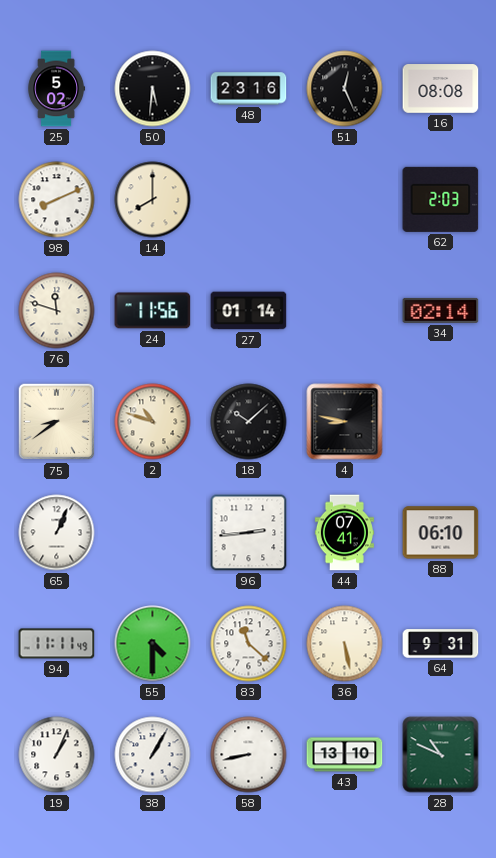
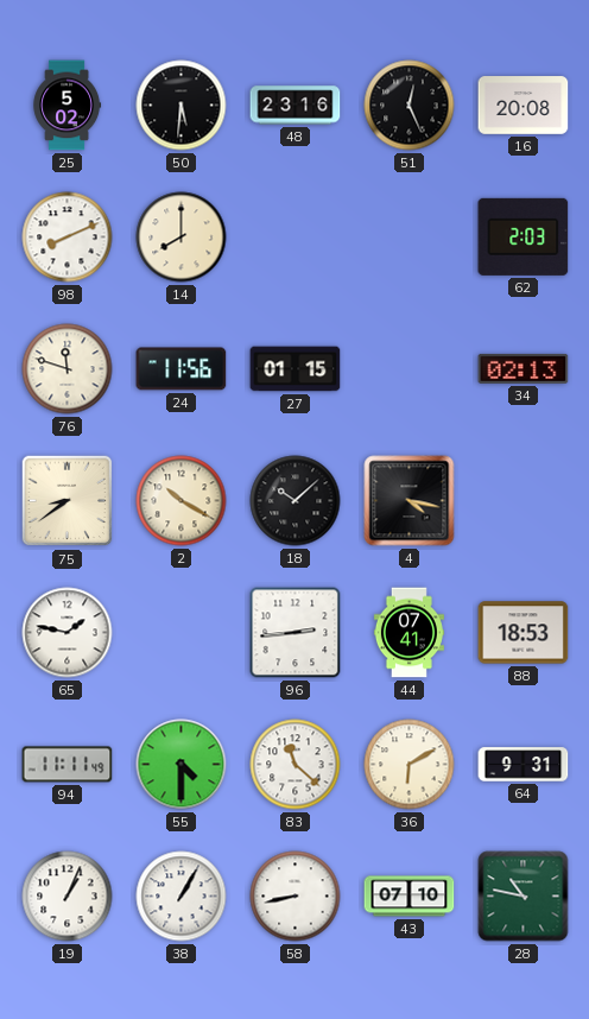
16: 08:08 -> 20:08 (524, 106)
27: 01:14 -> 01:15 (296, 369)
34: 02:14 -> 02:13 (524, 368)
2: 10:48 -> 10:20 (182, 501)
4: 8:47 -> 4:17 (410, 501)
65: 1:04 -> 1:47 (68, 633)
88: 06:10 -> 18:53 (524, 633)
36: 5:28 -> 6:10 (410, 765)
43: 13:10 -> 07:10 (410, 897)
28: 10:49 -> 10:47 (524, 897)
